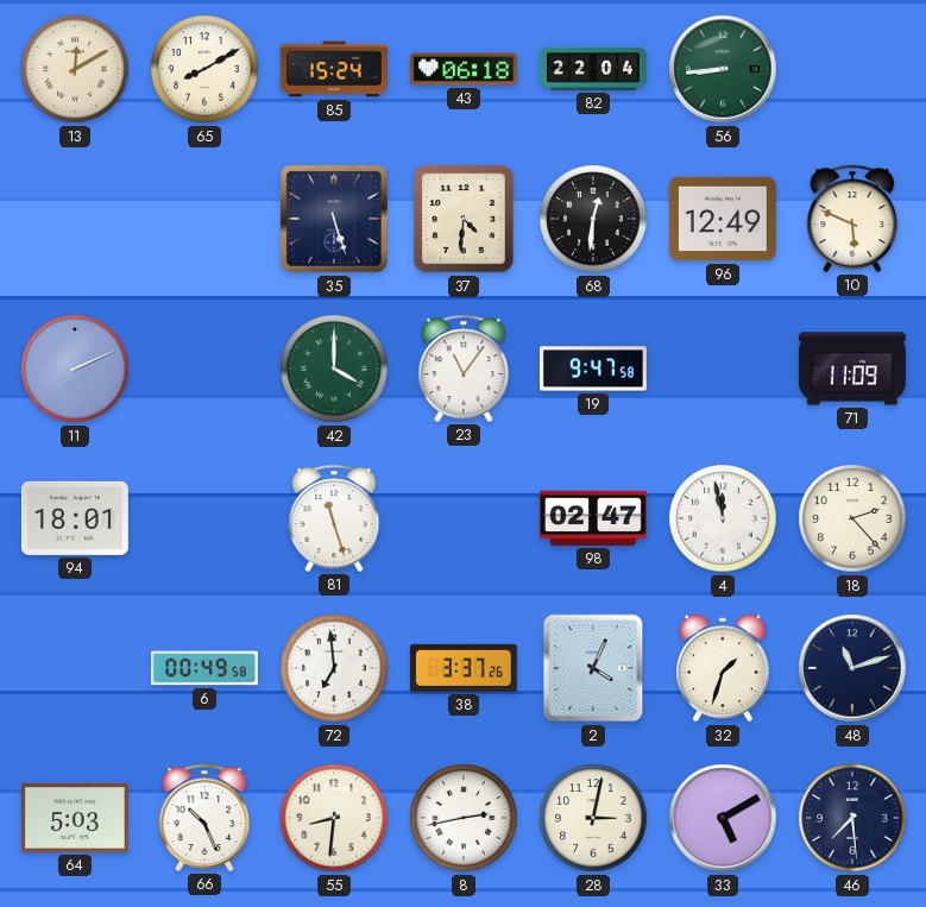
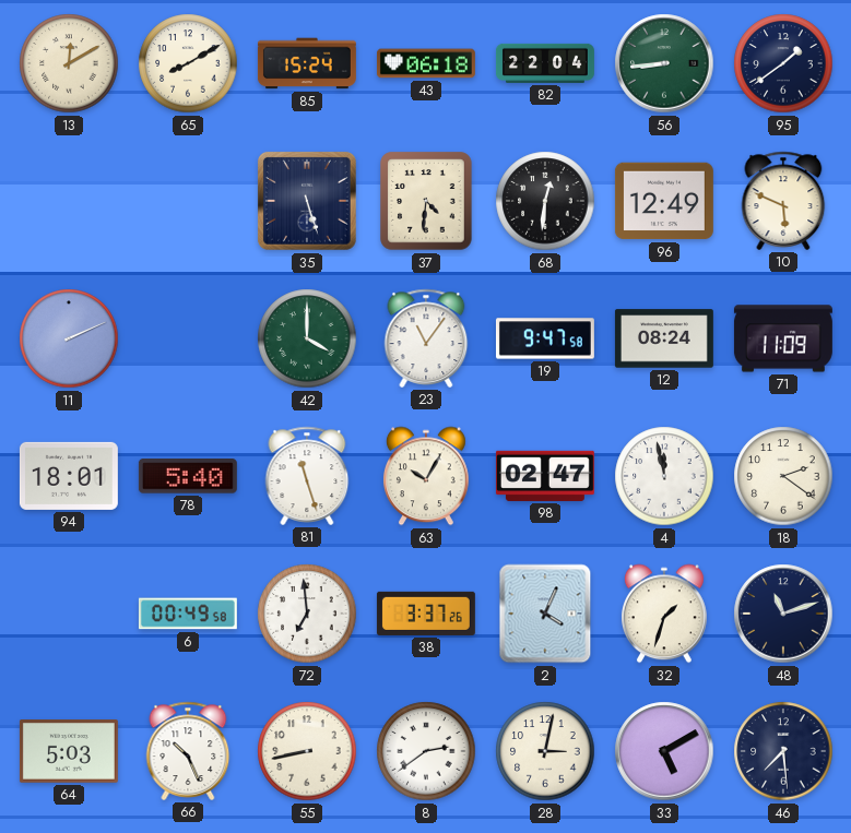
95: none -> 1:39 (783, 63)
12: none -> 08:24 (664, 338)
78: none -> 5:40 (188, 476)
63: none -> 10:05 (426, 476)
18: 2:23 -> 2:21 (783, 476)
55: 8:31 -> 8:43 (307, 751)
8: 2:43 -> 2:39 (426, 751)
